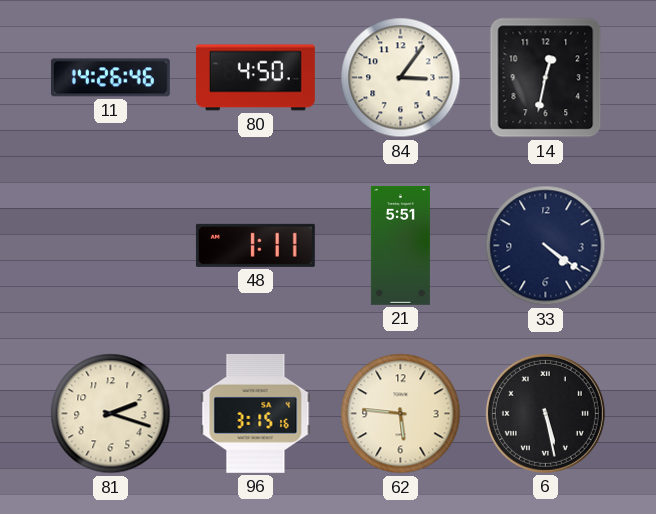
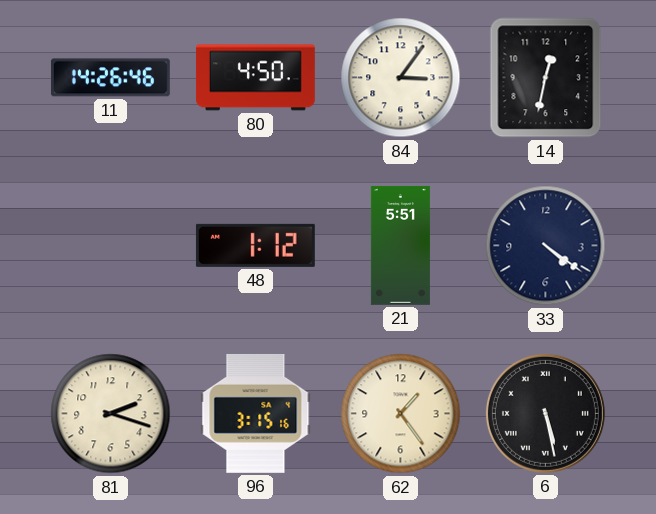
48: 1:11 -> 1:12 (255, 245)
62: 5:46 -> 1:24 (401, 414)
